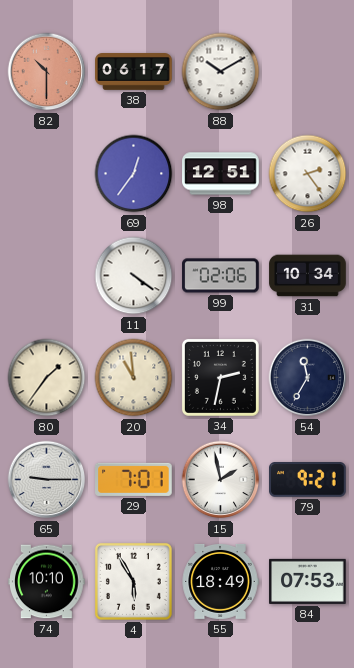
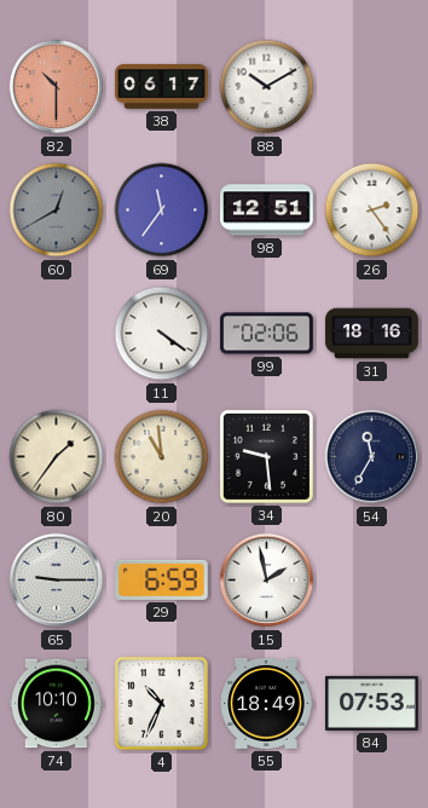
60: none -> 12:40 (57, 210)
69: 12:36 -> 11:36 (162, 210)
31: 10:34 -> 18:16 (372, 334)
34: 2:32 -> 9:29 (266, 456)
29: 7:01 -> 6:59 (162, 579)
79: 9:21 -> none (308, 480)
4: 5:55 -> 10:34 (161, 703)
